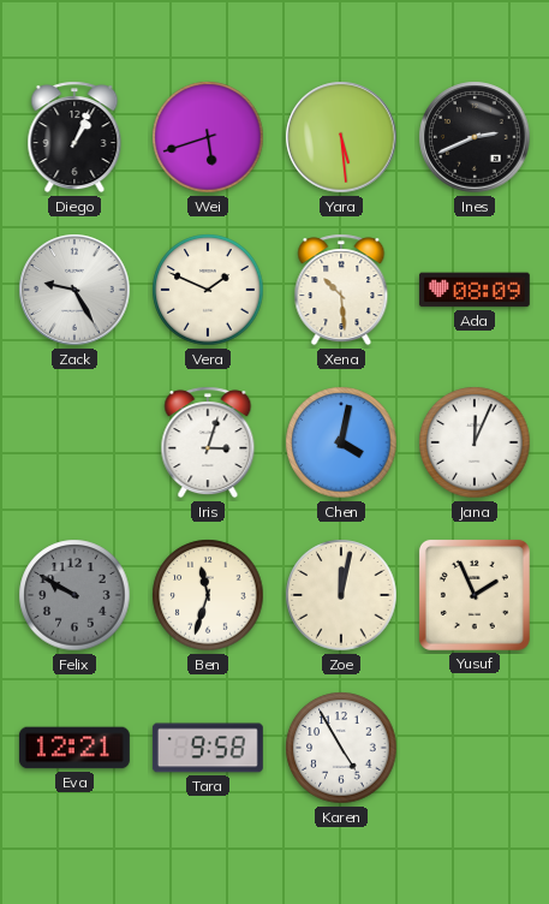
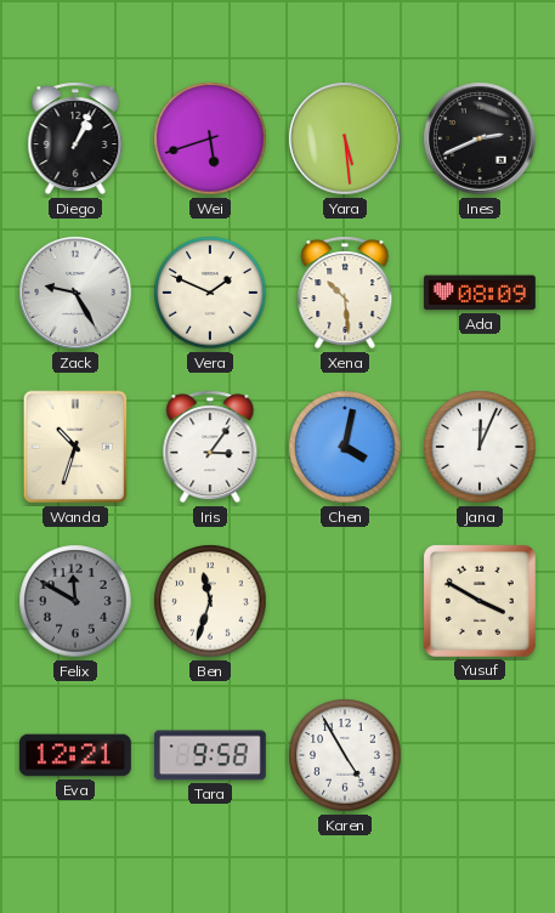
Wanda: none -> 10:33 (75, 447)
Iris: 3:03 -> 3:06 (210, 447)
Felix: 9:50 -> 11:50 (75, 601)
Zoe: 12:02 -> none (341, 595)
Yusuf: 1:56 -> 3:50 (480, 601)
